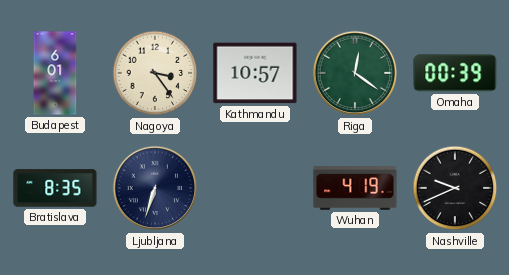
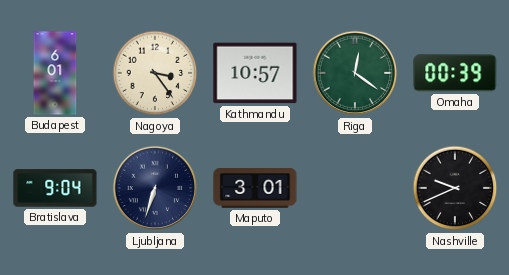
Bratislava: 8:35 -> 9:04 (55, 188)
Maputo: none -> 3:01 (255, 188)
Wuhan: 4:19 -> none (355, 188)
